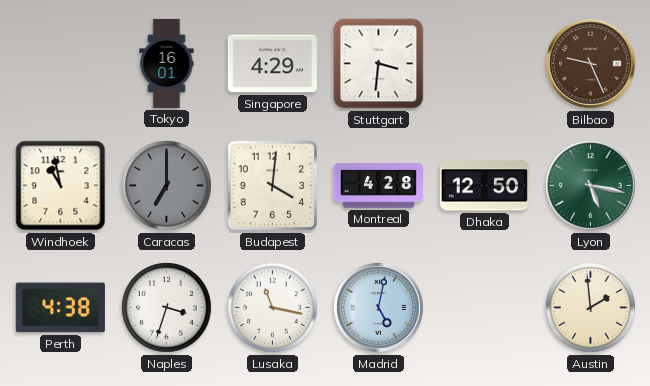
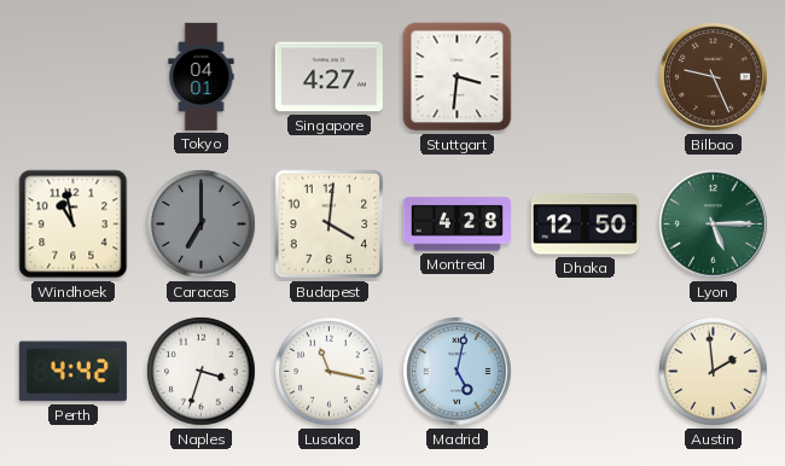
Tokyo: 16:01 -> 04:01 (202, 76)
Singapore: 4:29 -> 4:27 (328, 77)
Lyon: 5:17 -> 5:15 (714, 225)
Perth: 4:38 -> 4:42 (72, 372)
